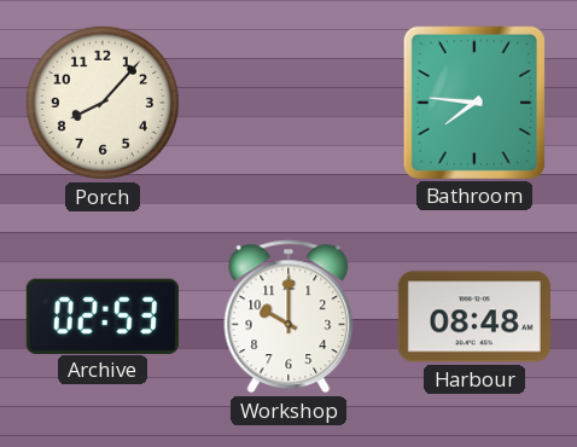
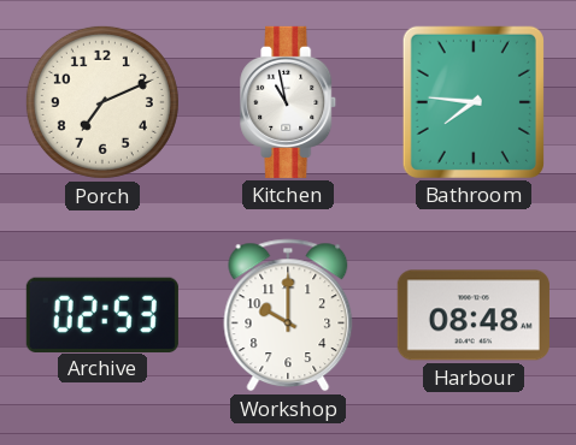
Porch: 8:07 -> 7:11 (102, 102)
Kitchen: none -> 10:58 (289, 102)
